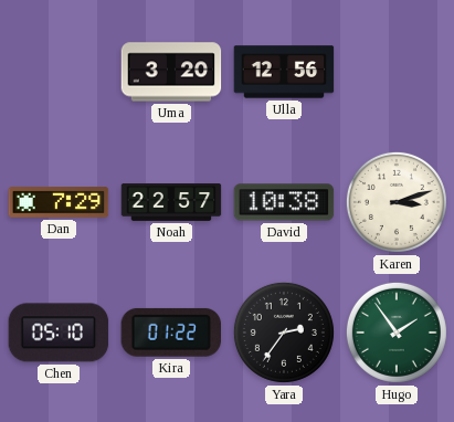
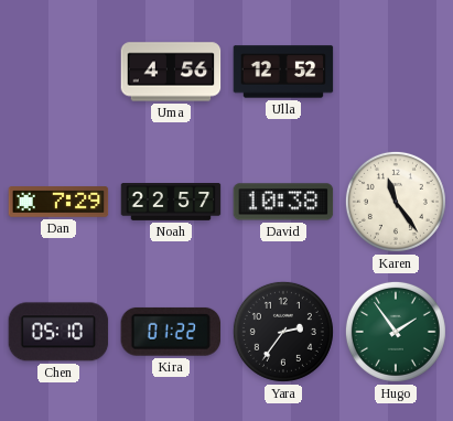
Uma: 3:20 -> 4:56 (171, 72)
Ulla: 12:56 -> 12:52 (283, 72)
Karen: 3:12 -> 11:24 (396, 202)
